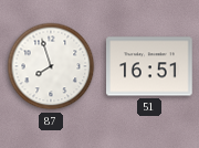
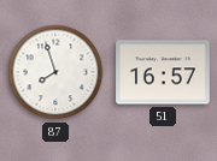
51: 16:51 -> 16:57 (163, 72)
